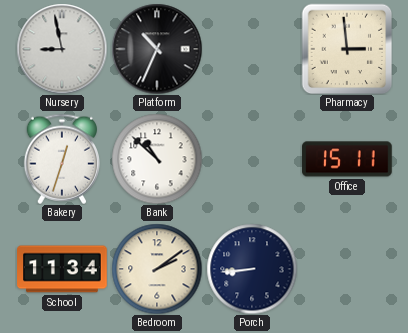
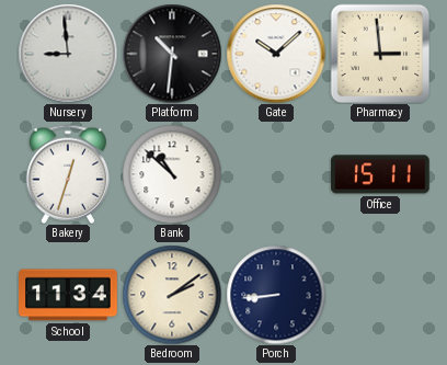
Nursery: 8:58 -> 8:59 (68, 54)
Platform: 10:34 -> 10:31 (172, 54)
Gate: none -> 10:08 (276, 54)
